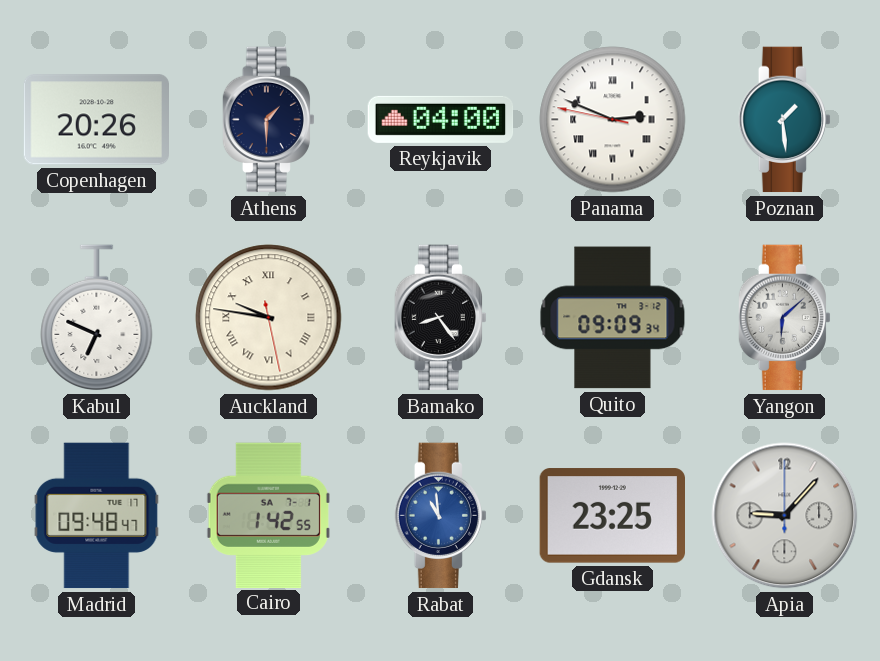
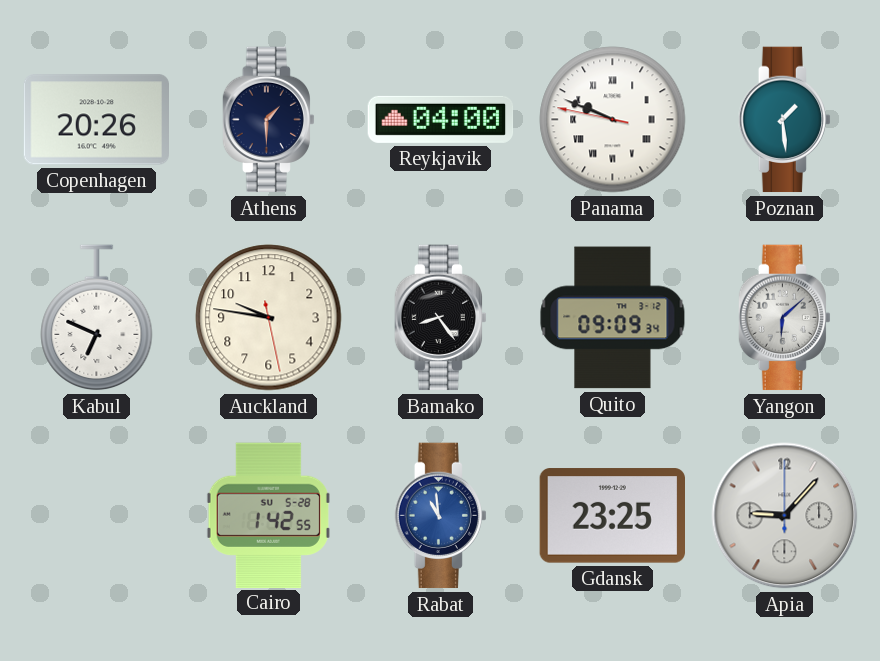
Panama: 2:48 -> 9:48 (613, 120)
Auckland numerals: Roman -> Arabic (269, 318)
Madrid: 09:48 -> none (97, 516)
Cairo date: SA 7-1 -> SU 5-28 (268, 515)
